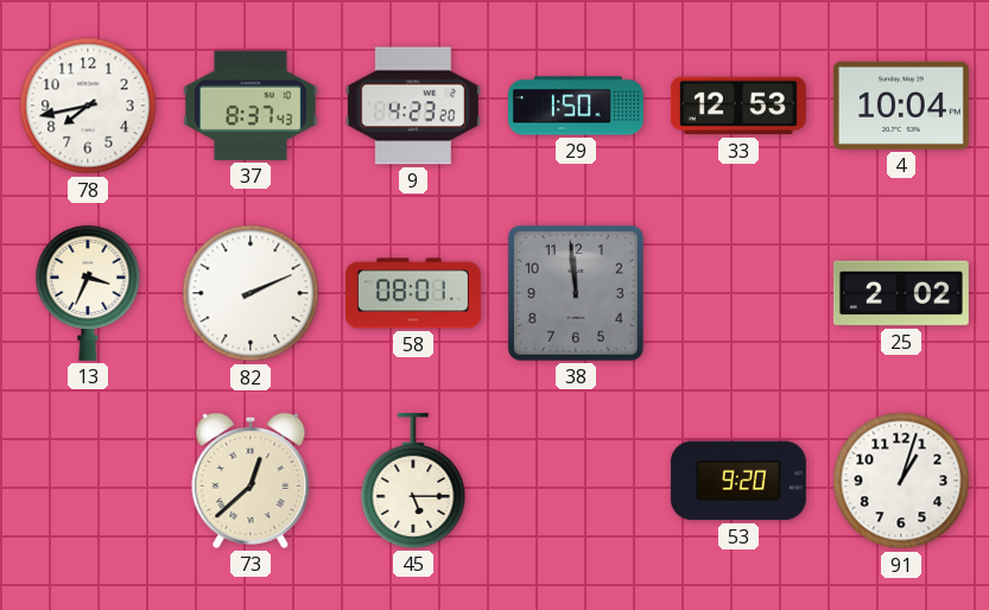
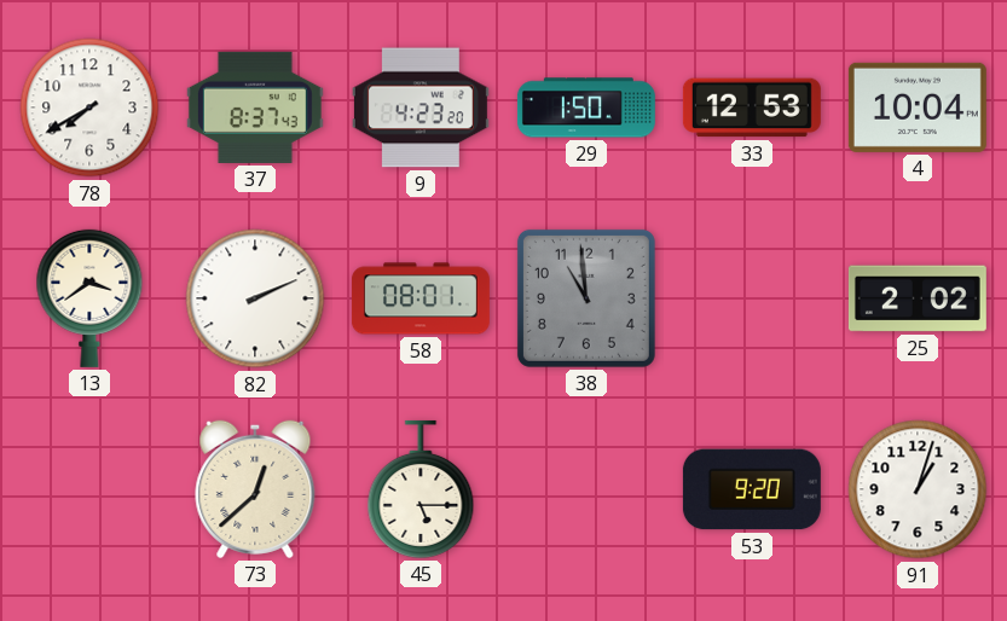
78: 7:43 -> 7:40 (89, 108)
13: 3:34 -> 3:39 (89, 298)
38: 11:59 -> 10:59 (586, 298)
